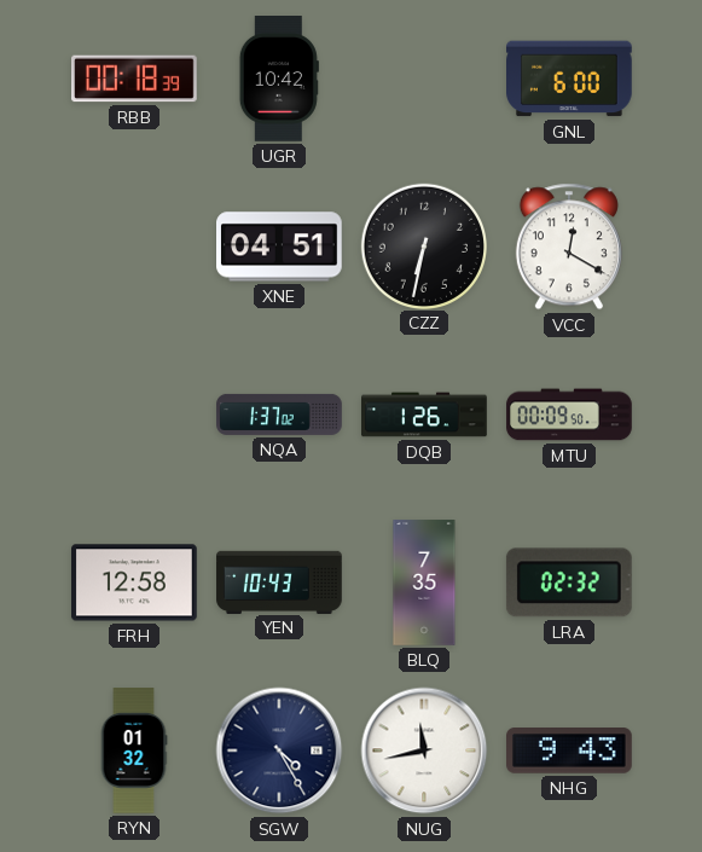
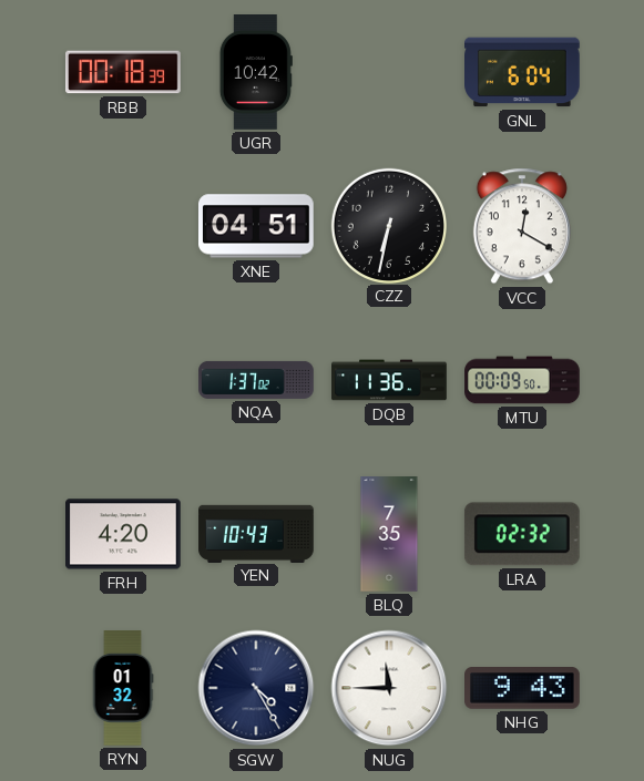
GNL: 6:00 -> 6:04 (523, 72)
DQB: 1:26 -> 11:36 (389, 380)
FRH: 12:58 -> 4:20 (124, 534)
NUG: 11:43 -> 11:45 (389, 688)
